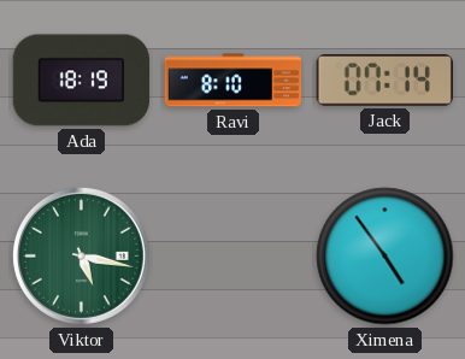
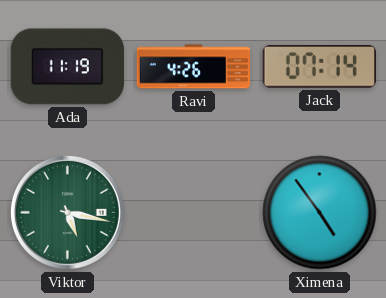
Ada: 18:19 -> 11:19 (67, 67)
Ravi: 8:10 -> 4:26 (194, 67)
